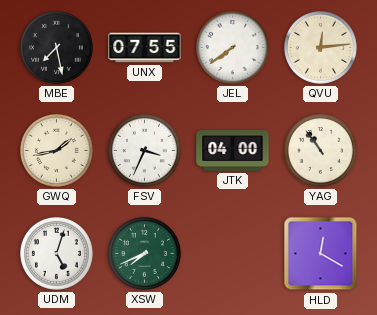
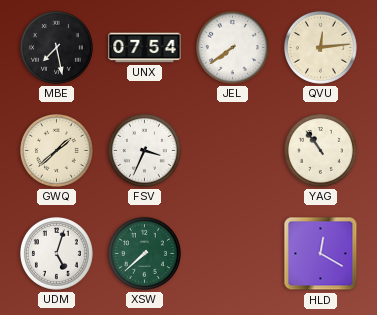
UNX: 07:55 -> 07:54 (145, 48)
GWQ: 1:43 -> 1:38 (56, 150)
JTK: 04:00 -> none (233, 151)
XSW: 7:41 -> 7:38 (144, 253)
